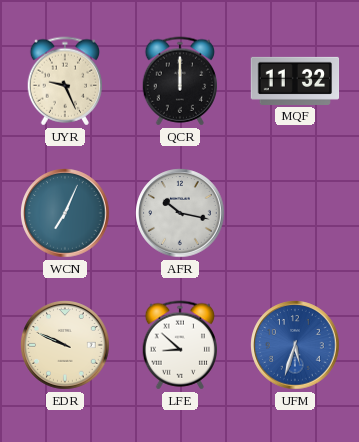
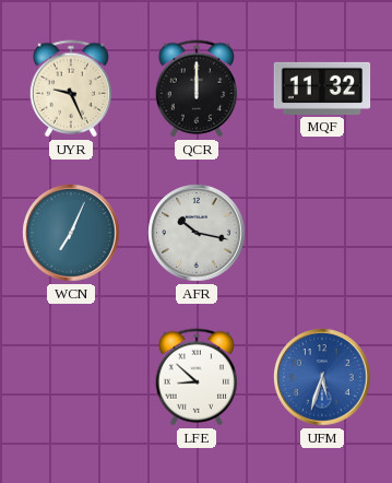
EDR: 9:49 -> none (65, 345)
